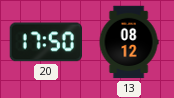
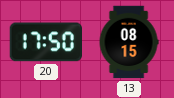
13: 08:12 -> 08:15 (129, 42)
